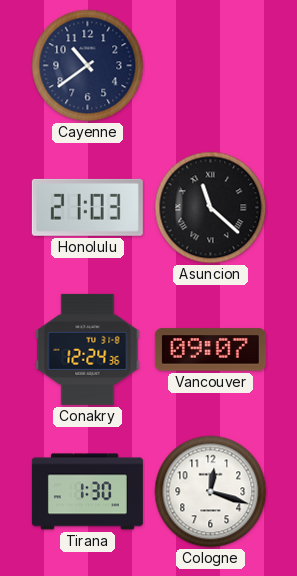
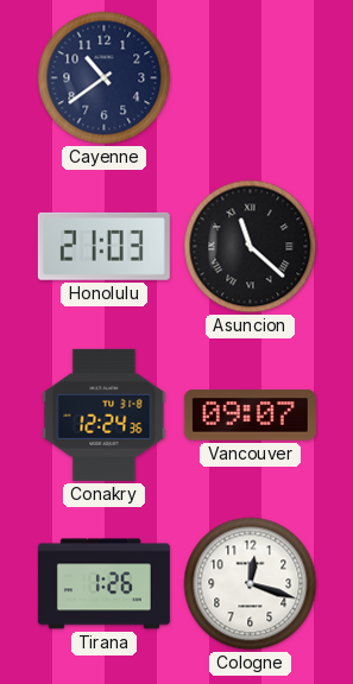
Tirana: 1:30 -> 1:26 (103, 584)
